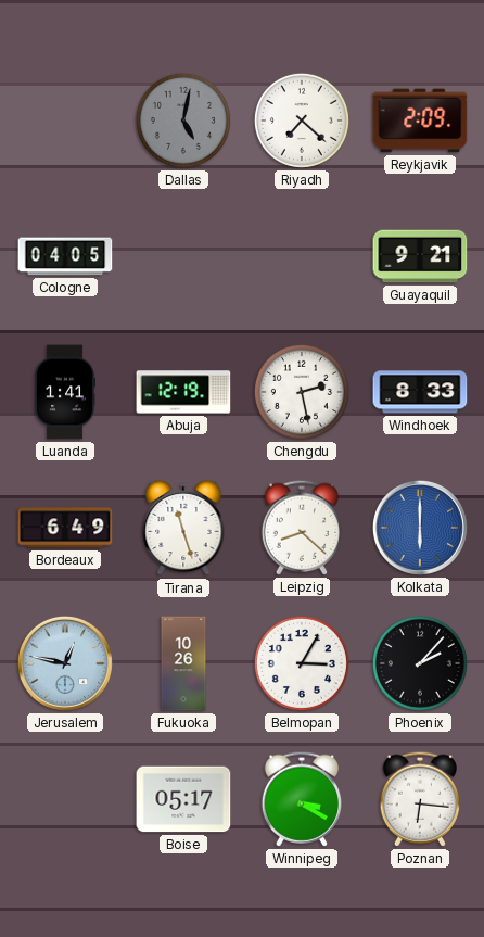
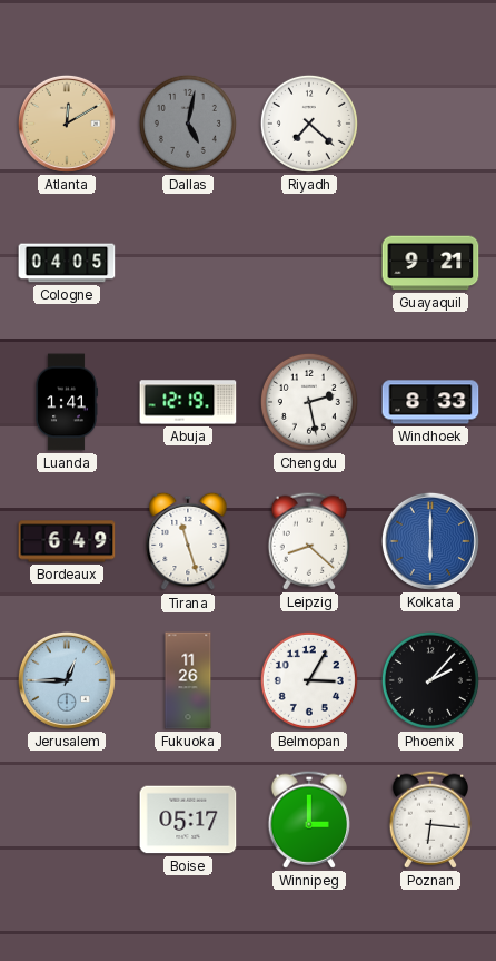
Atlanta: none -> 12:10 (67, 124)
Reykjavik: 2:09 -> none (420, 121)
Jerusalem: 12:47 -> 12:45 (67, 680)
Fukuoka: 10:26 -> 11:26 (188, 680)
Winnipeg: 3:20 -> 3:00 (308, 820)
